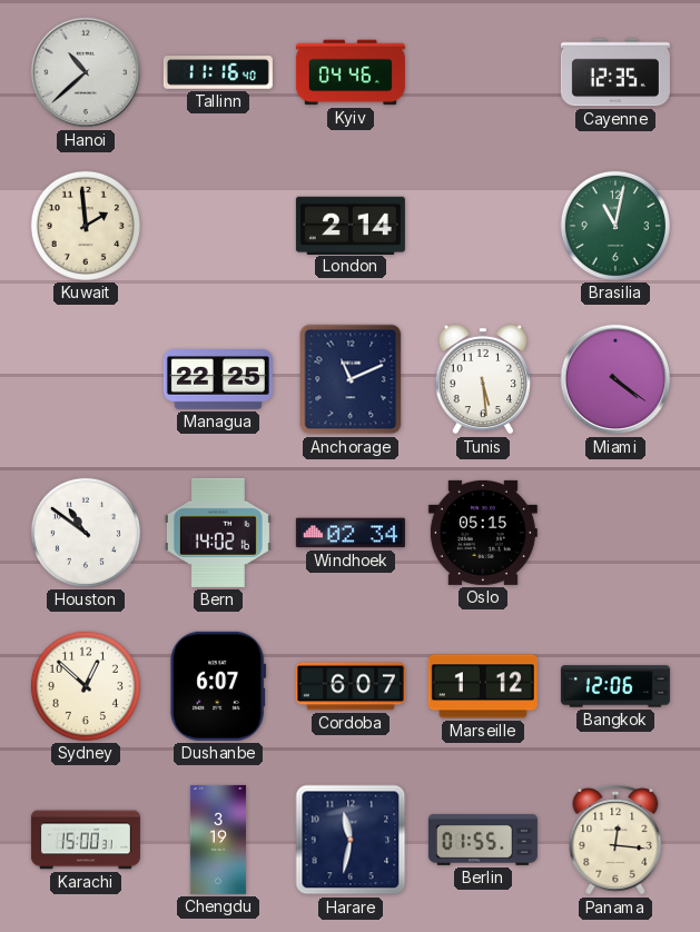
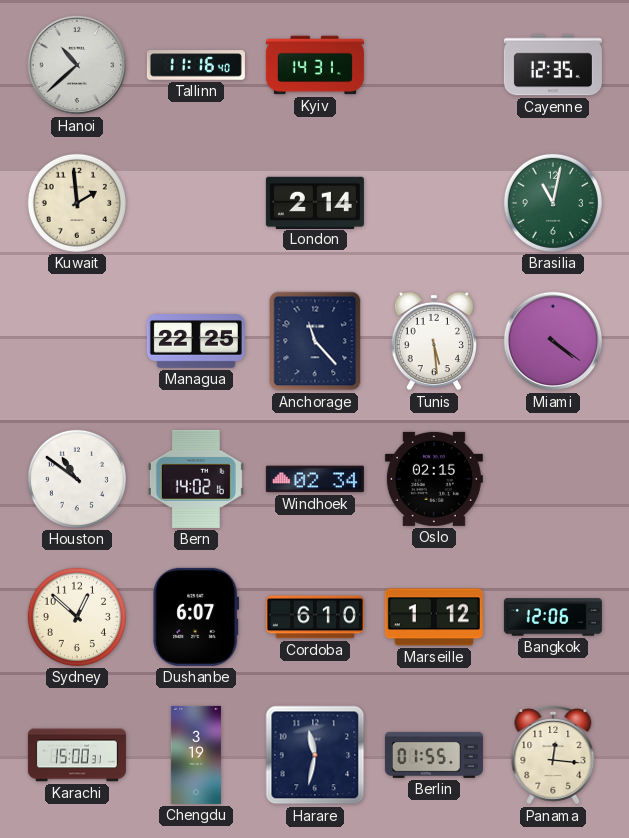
Kyiv: 04:46 -> 14:31 (315, 65)
Anchorage: 11:11 -> 11:23 (315, 341)
Oslo: 05:15 -> 02:15 (434, 479)
Cordoba: 6:07 -> 6:10 (315, 617)
